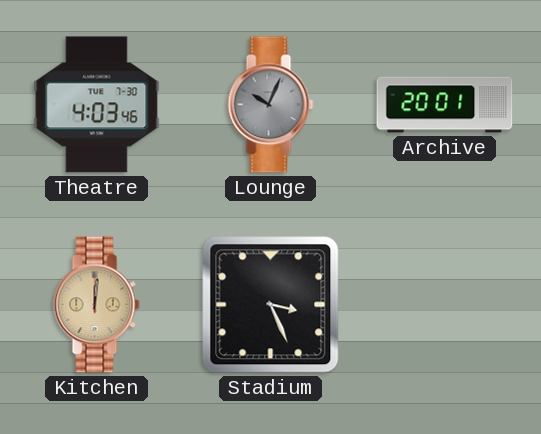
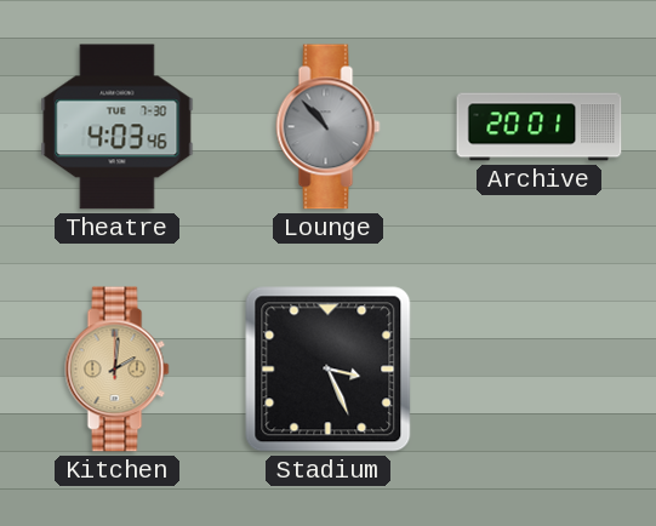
Lounge: 10:04 -> 10:53 (329, 127)
Kitchen: 12:01 -> 2:01 (118, 370)
